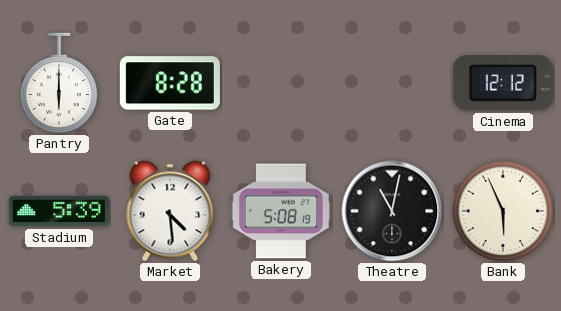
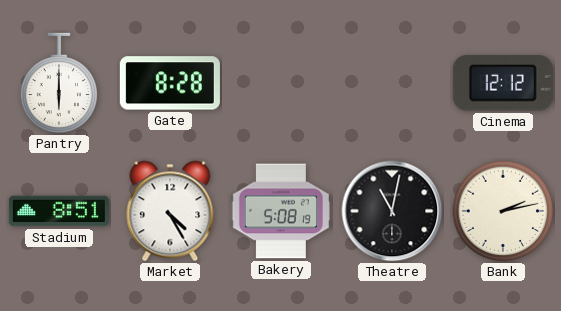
Stadium: 5:39 -> 8:51 (59, 211)
Market: 4:29 -> 4:25 (170, 211)
Bank: 5:56 -> 2:13 (503, 211)
